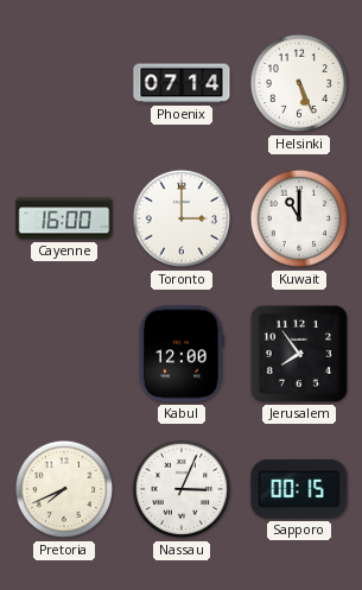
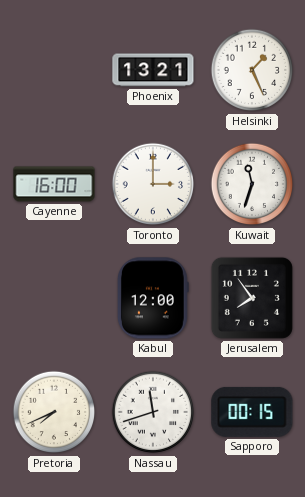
Phoenix: 07:14 -> 13:21 (153, 70)
Helsinki: 5:26 -> 1:26 (252, 70)
Kuwait: 11:00 -> 11:33 (252, 184)
Nassau: 3:04 -> 11:42 (153, 412)
